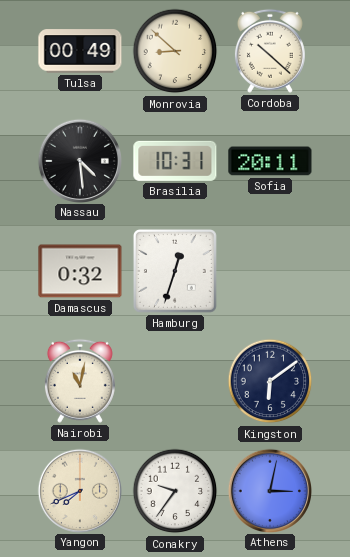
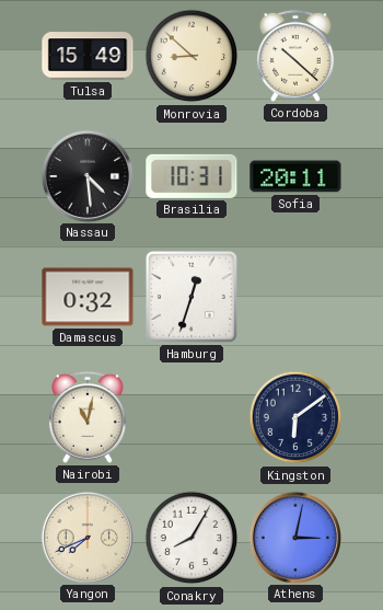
Tulsa: 00:49 -> 15:49 (88, 56)
Conakry: 9:36 -> 8:05 (191, 538)
